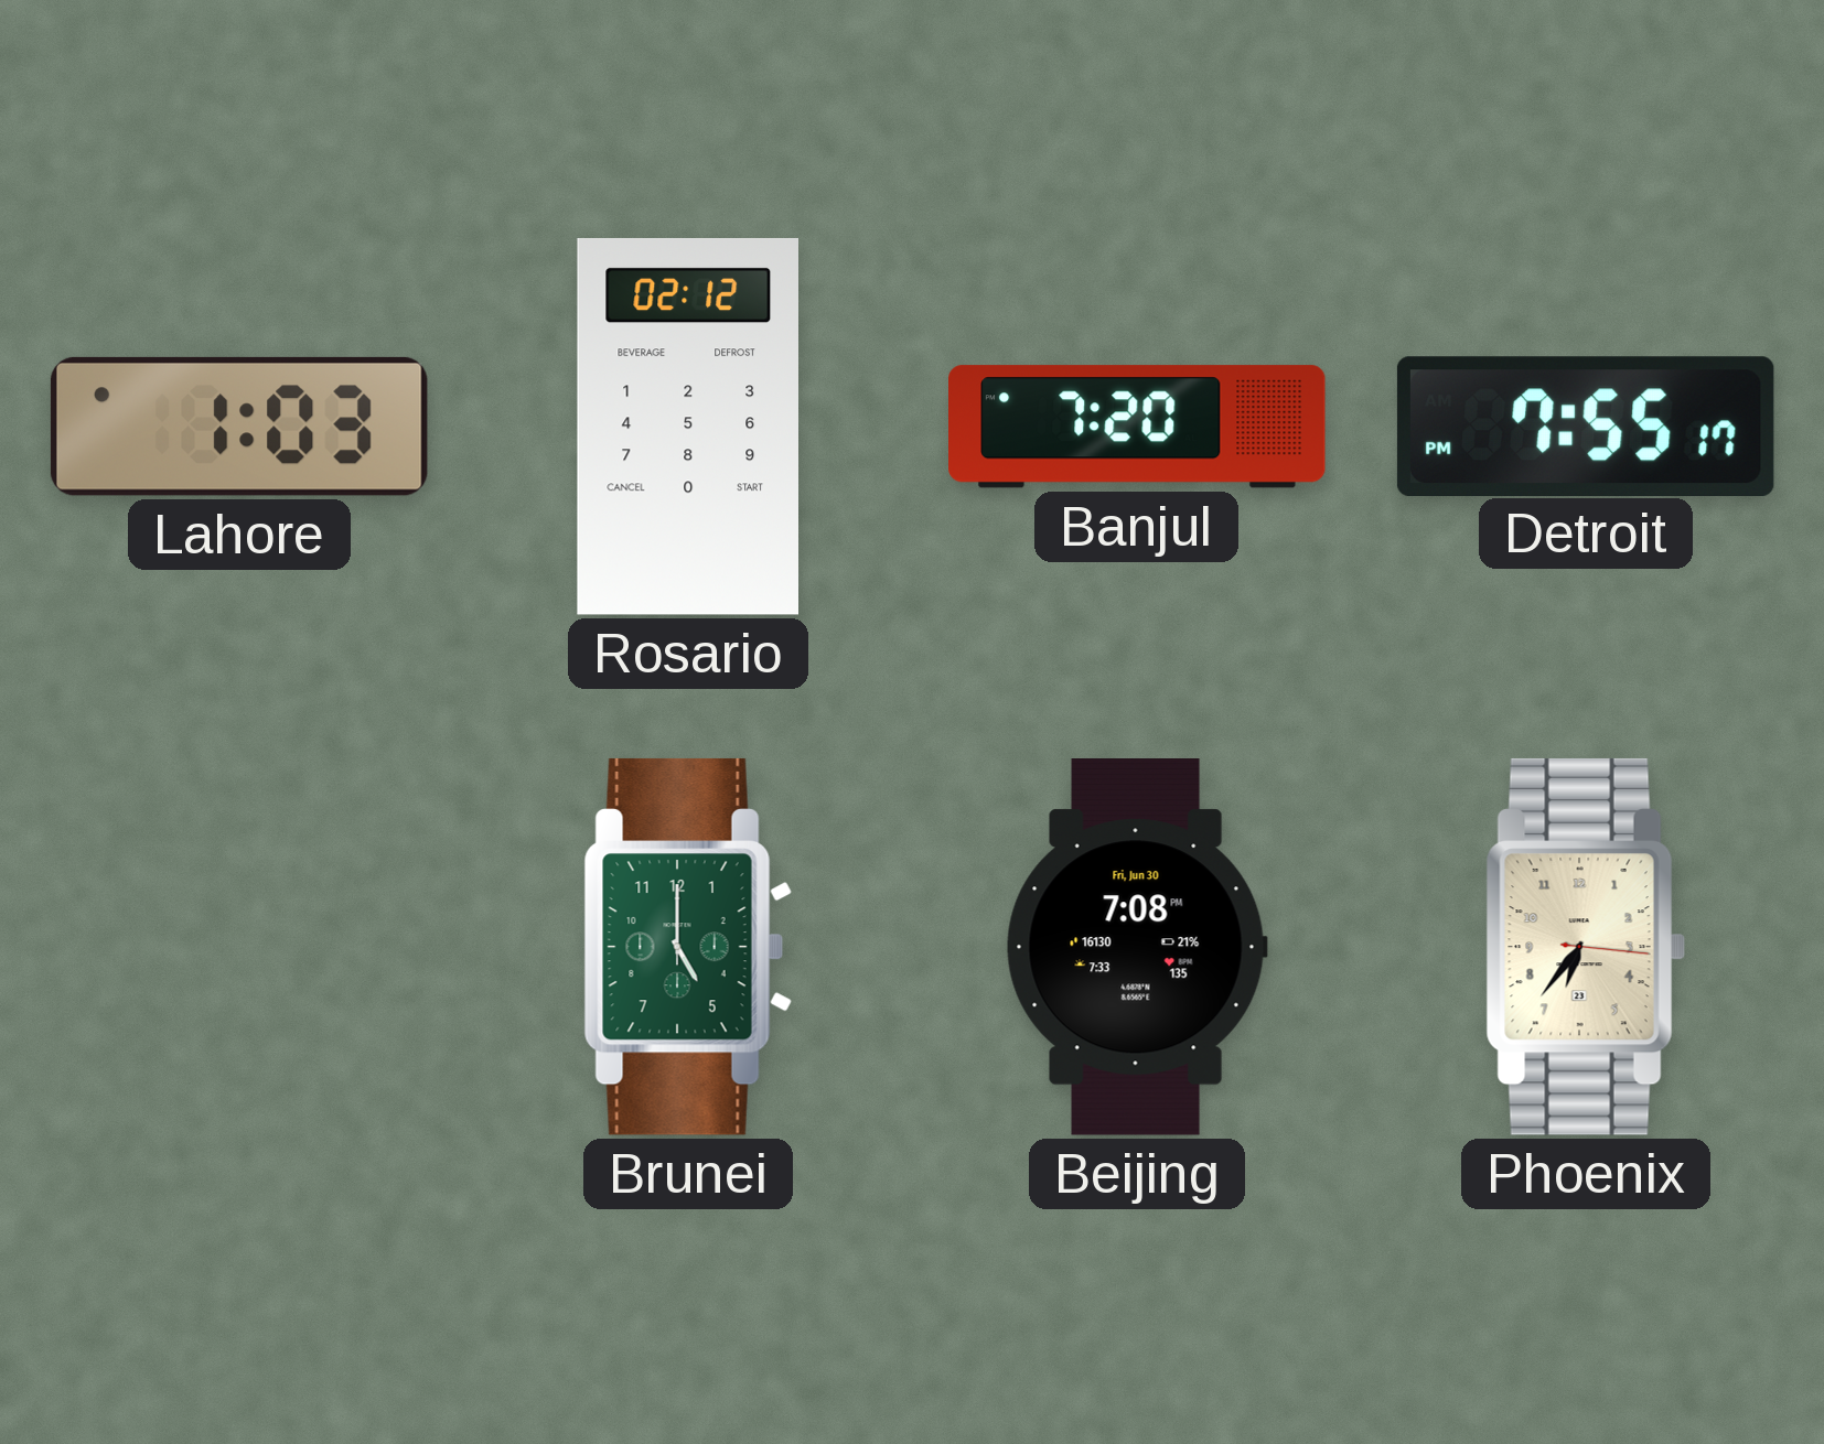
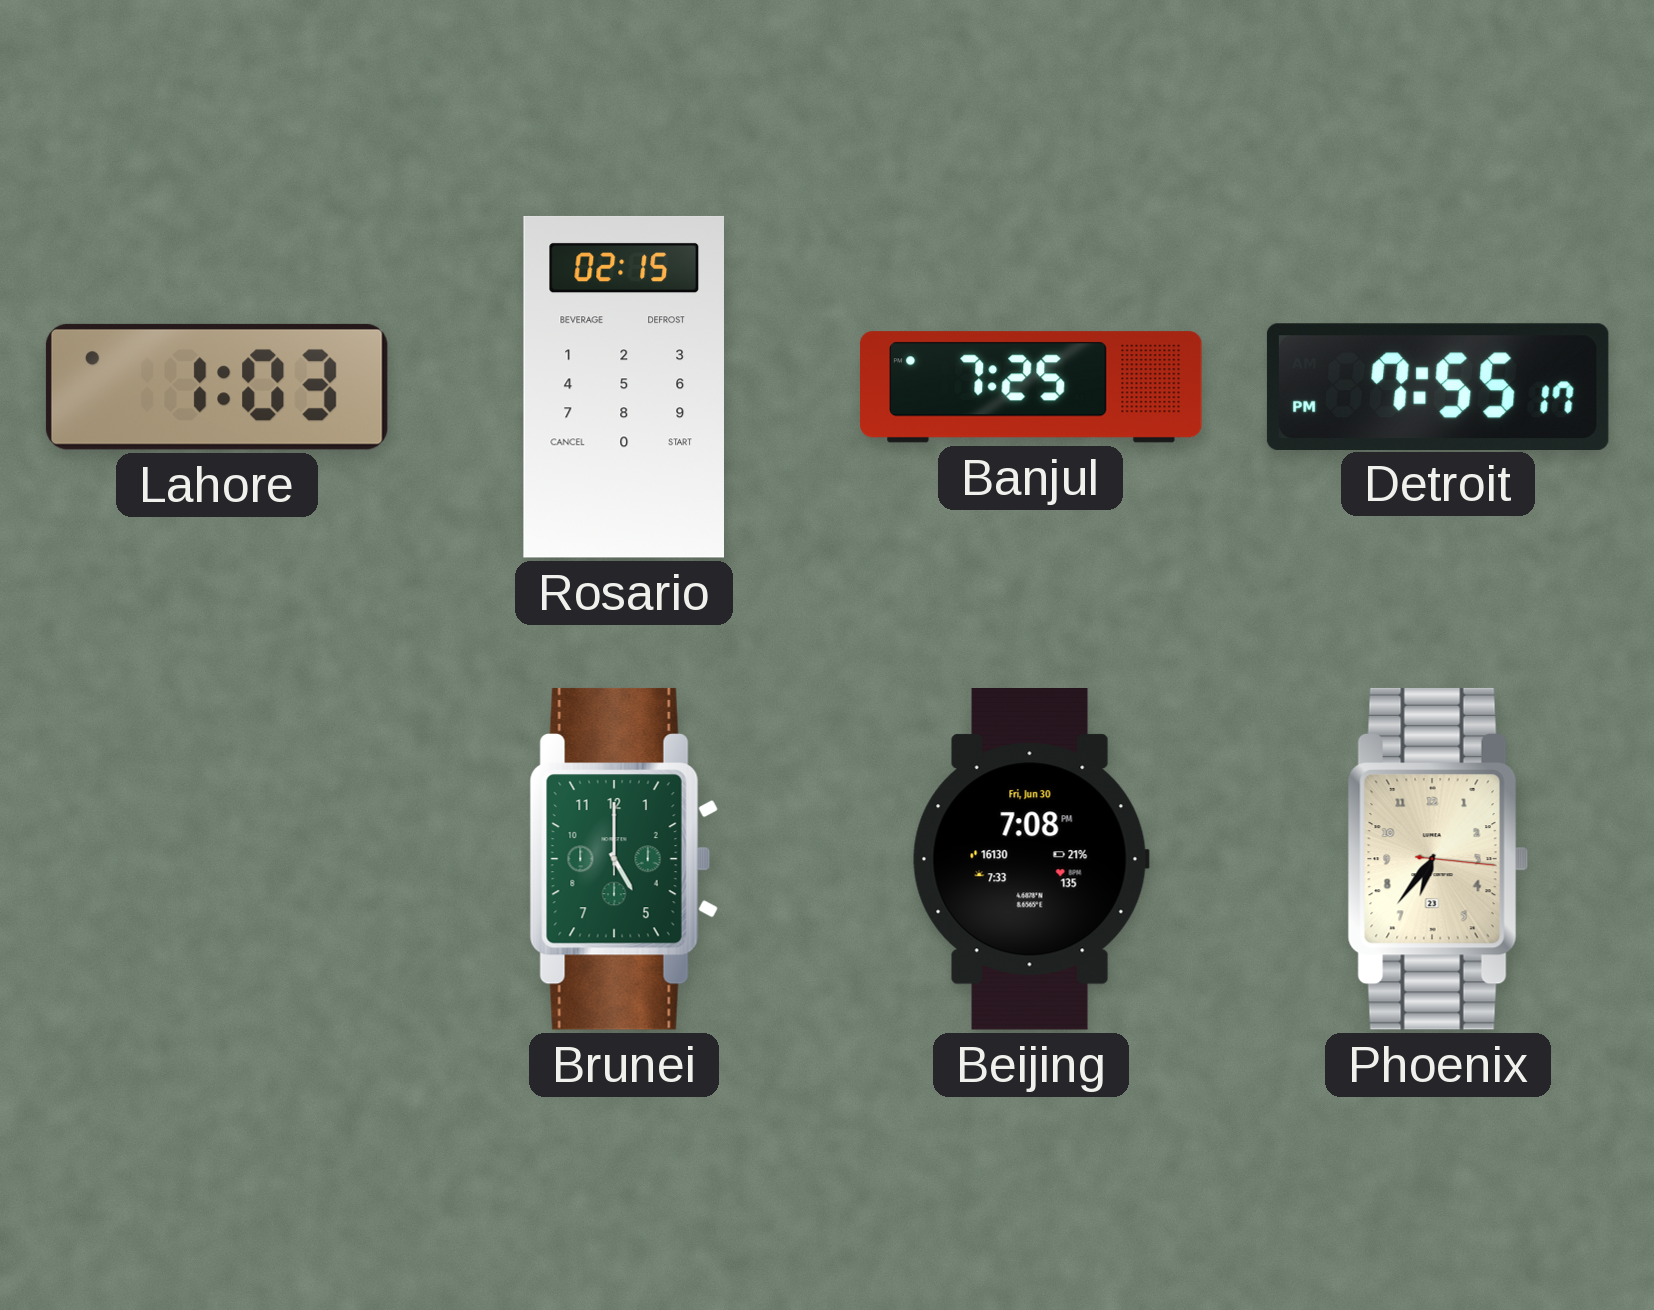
Rosario: 02:12 -> 02:15 (623, 387)
Banjul: 7:20 -> 7:25 (1032, 387)
